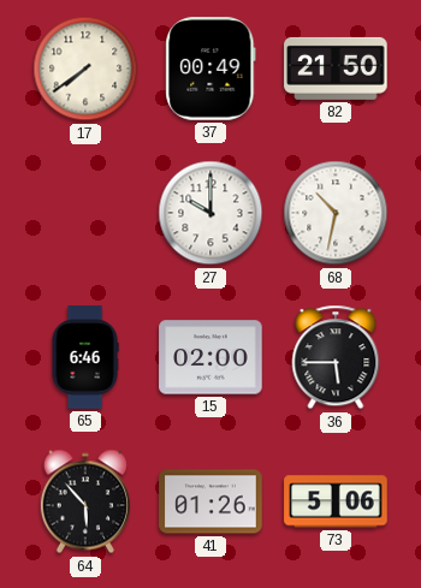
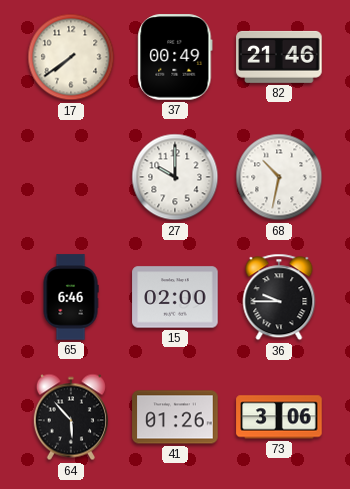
82: 21:50 -> 21:46 (279, 57)
36: 5:45 -> 9:45 (279, 297)
73: 5:06 -> 3:06 (279, 417)
